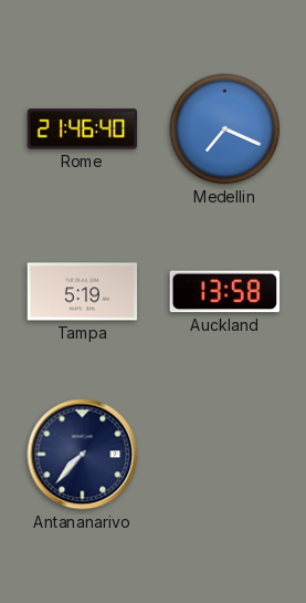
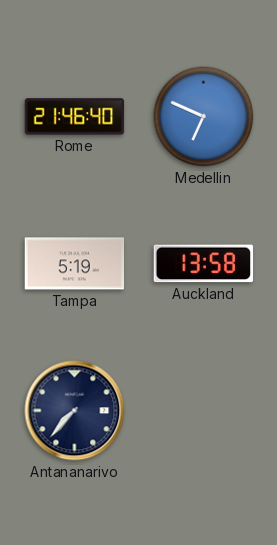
Medellin: 7:19 -> 6:49 (204, 117)
